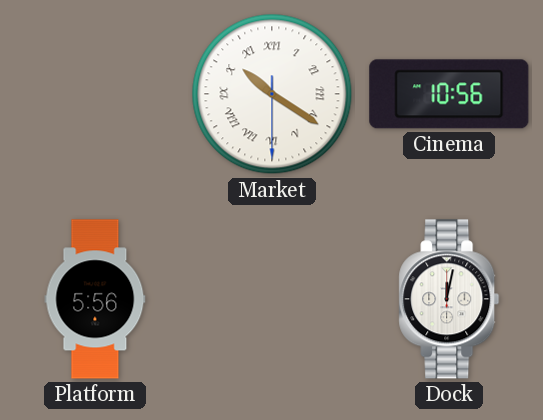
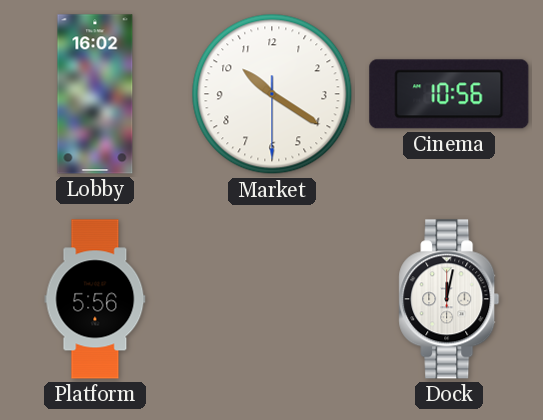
Lobby: none -> 16:02 (95, 94)
Market numerals: Roman -> Arabic (272, 94)
